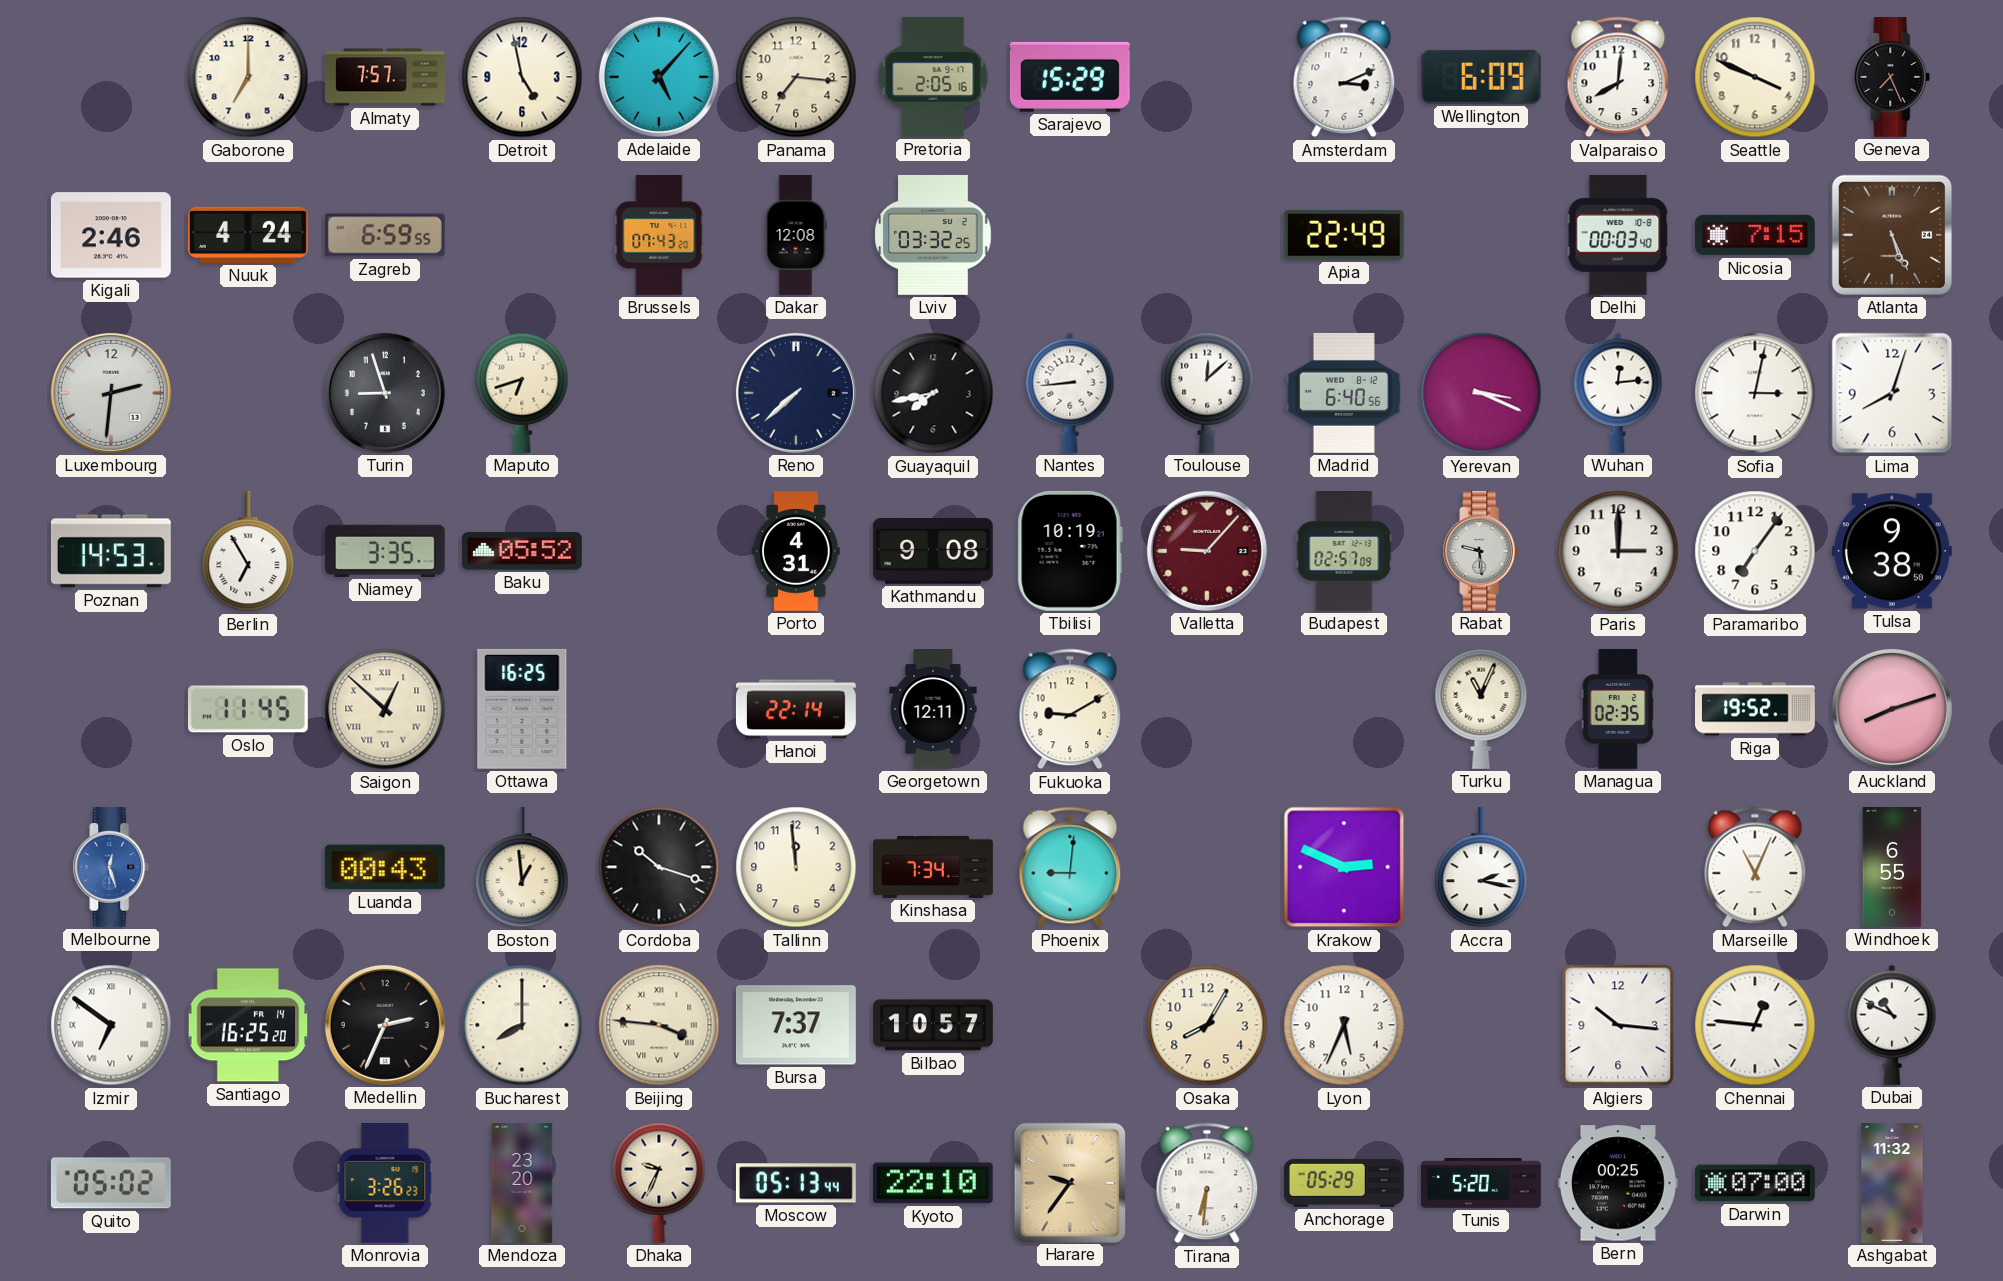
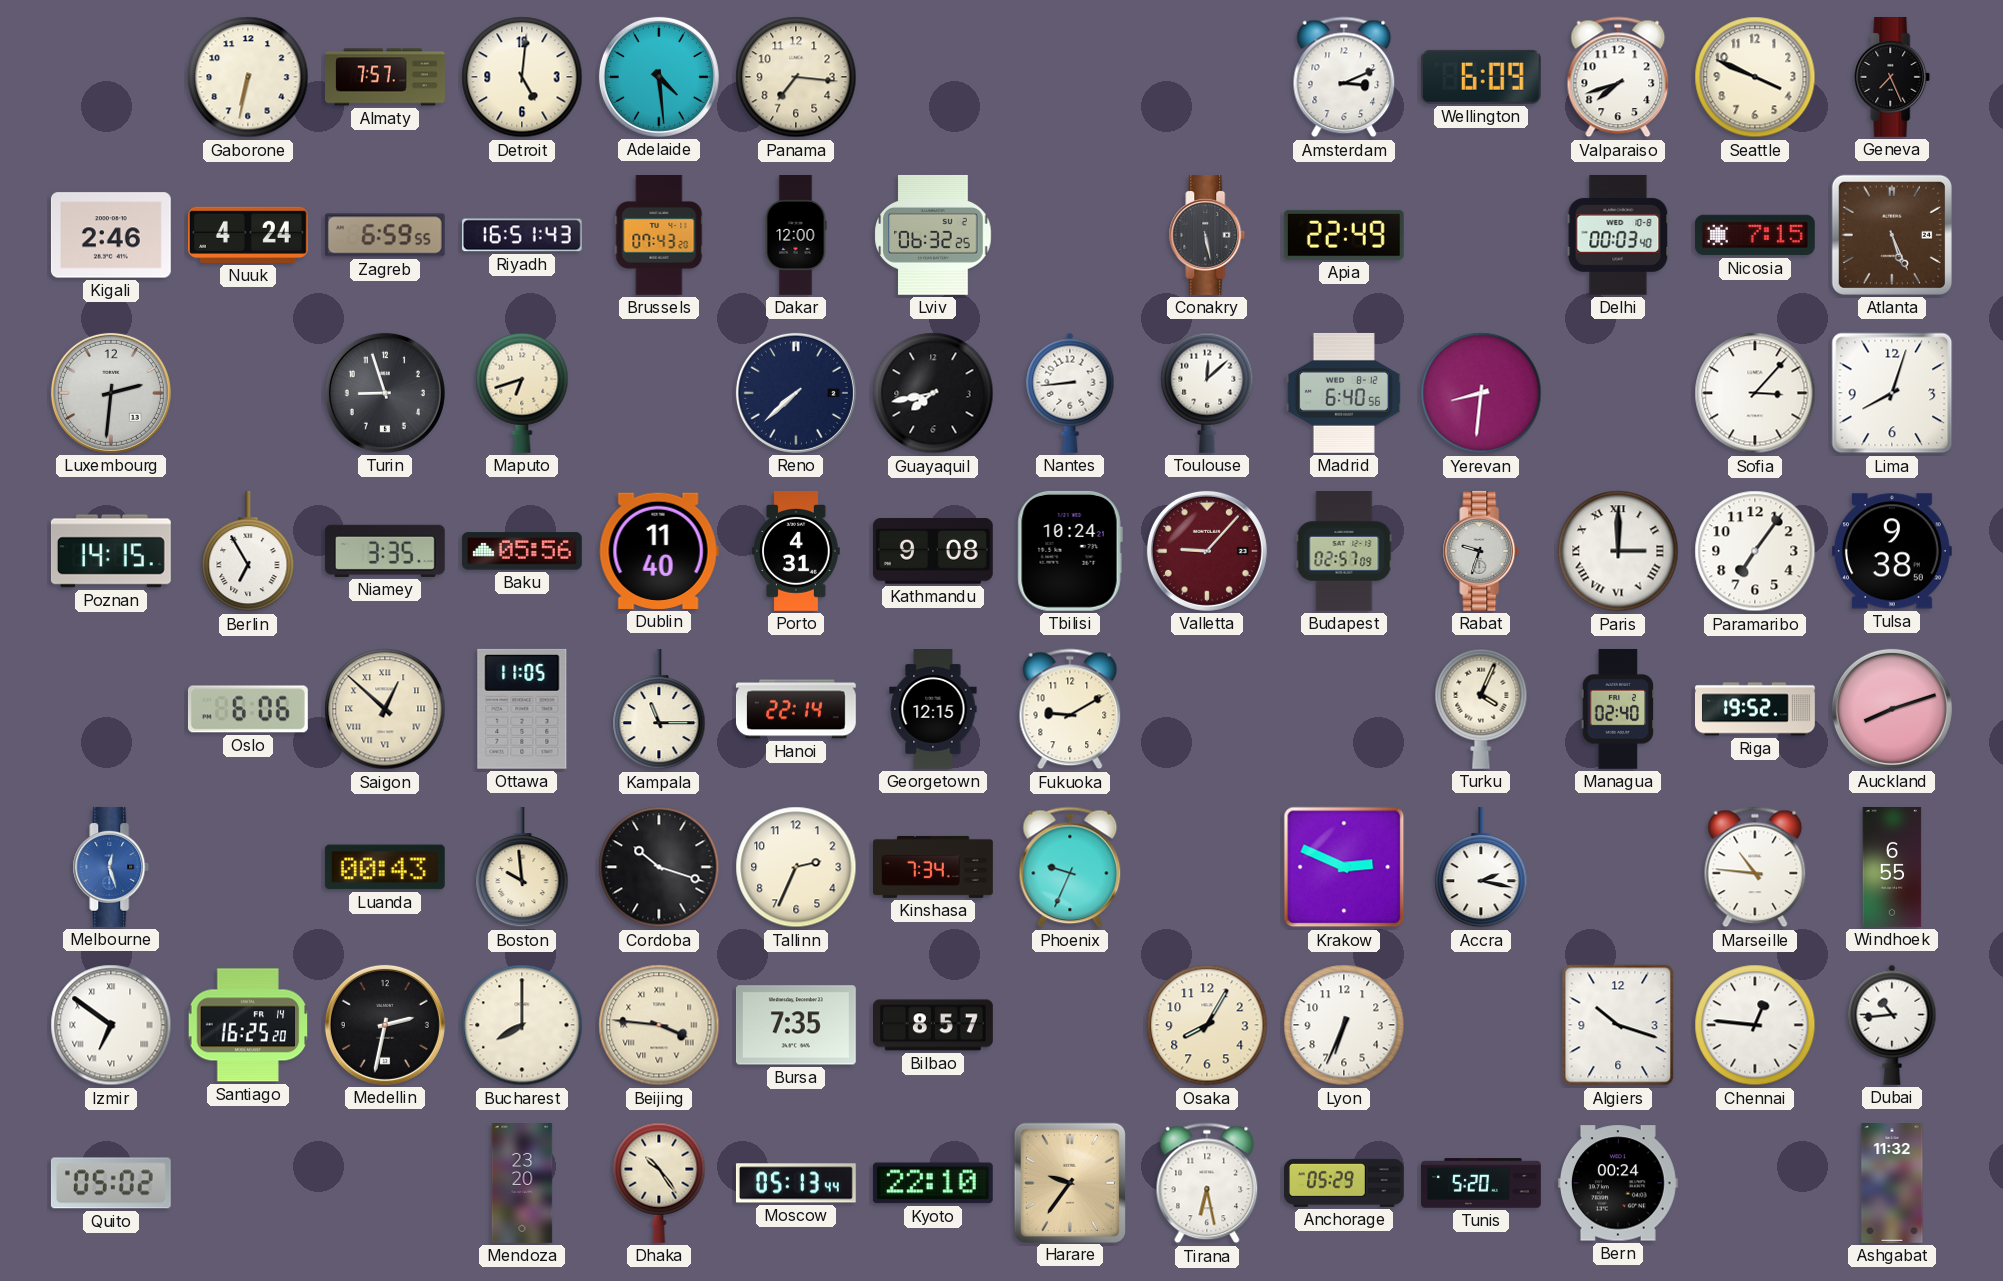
Gaborone: 7:00 -> 6:32 (248, 77)
Detroit: 4:58 -> 5:01 (522, 77)
Adelaide: 5:07 -> 4:29 (659, 77)
Pretoria: 2:05 -> none (933, 77)
Sarajevo: 15:29 -> none (1070, 77)
Valparaiso: 8:01 -> 7:42 (1618, 77)
Riyadh: none -> 16:51 (522, 235)
Dakar: 12:08 -> 12:00 (796, 236)
Lviv: 03:32 -> 06:32 (933, 235)
Conakry: none -> 5:28 (1207, 235)
Yerevan: 3:19 -> 8:31 (1481, 393)
Wuhan: 12:14 -> none (1618, 393)
Sofia: 3:02 -> 3:07 (1755, 393)
Poznan: 14:53 -> 14:15 (111, 551)
Baku: 05:52 -> 05:56 (522, 551)
Dublin: none -> 11:40 (659, 551)
Tbilisi: 10:19 -> 10:24 (1070, 551)
Rabat: 9:29 -> 9:33 (1481, 551)
Paris numerals: Arabic -> Roman (1618, 551)
Oslo: 11:45 -> 6:06 (248, 709)
Ottawa: 16:25 -> 11:05 (522, 709)
Kampala: none -> 11:15 (659, 709)
Georgetown: 12:11 -> 12:15 (933, 710)
Turku: 11:04 -> 4:04 (1481, 709)
Managua: 02:35 -> 02:40 (1618, 709)
Boston: 12:59 -> 9:59 (522, 867)
Tallinn: 11:59 -> 2:34 (796, 867)
Phoenix: 9:01 -> 9:34 (1070, 867)
Marseille: 11:04 -> 10:46 (1755, 867)
Medellin: 2:34 -> 2:32 (385, 1025)
Bursa: 7:37 -> 7:35 (796, 1025)
Bilbao: 10:57 -> 8:57 (934, 1025)
Lyon: 5:34 -> 6:34 (1344, 1025)
Algiers: 10:16 -> 10:18 (1618, 1025)
Dubai: 10:49 -> 10:44 (1892, 1025)
Monrovia: 3:26 -> none (385, 1183)
Dhaka: 9:34 -> 10:24 (659, 1183)
Tirana: 6:31 -> 6:28 (1207, 1183)
Bern: 00:25 -> 00:24 (1618, 1183)
Darwin: 07:00 -> none (1756, 1183)
